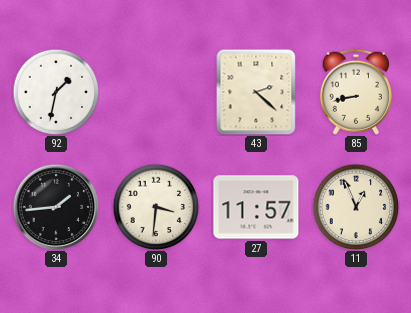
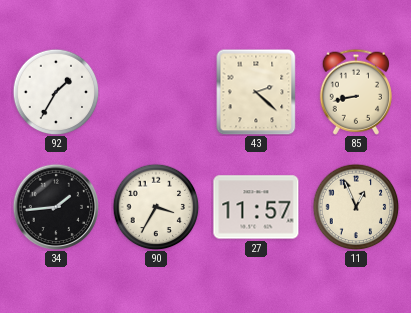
92: 1:32 -> 1:35 (56, 92)
90: 3:31 -> 3:35 (156, 207)
